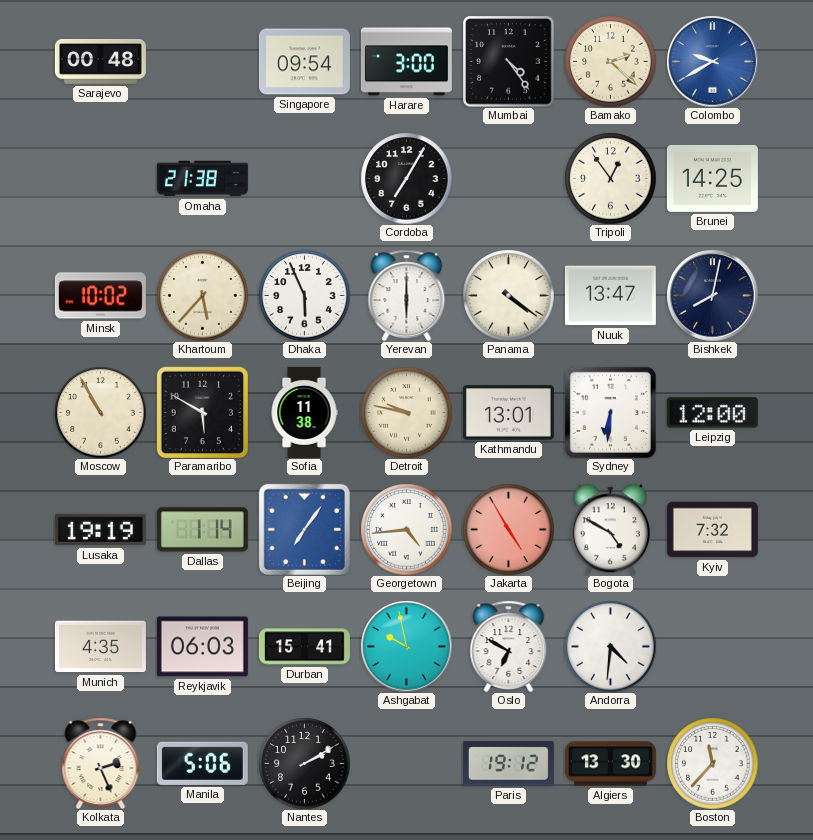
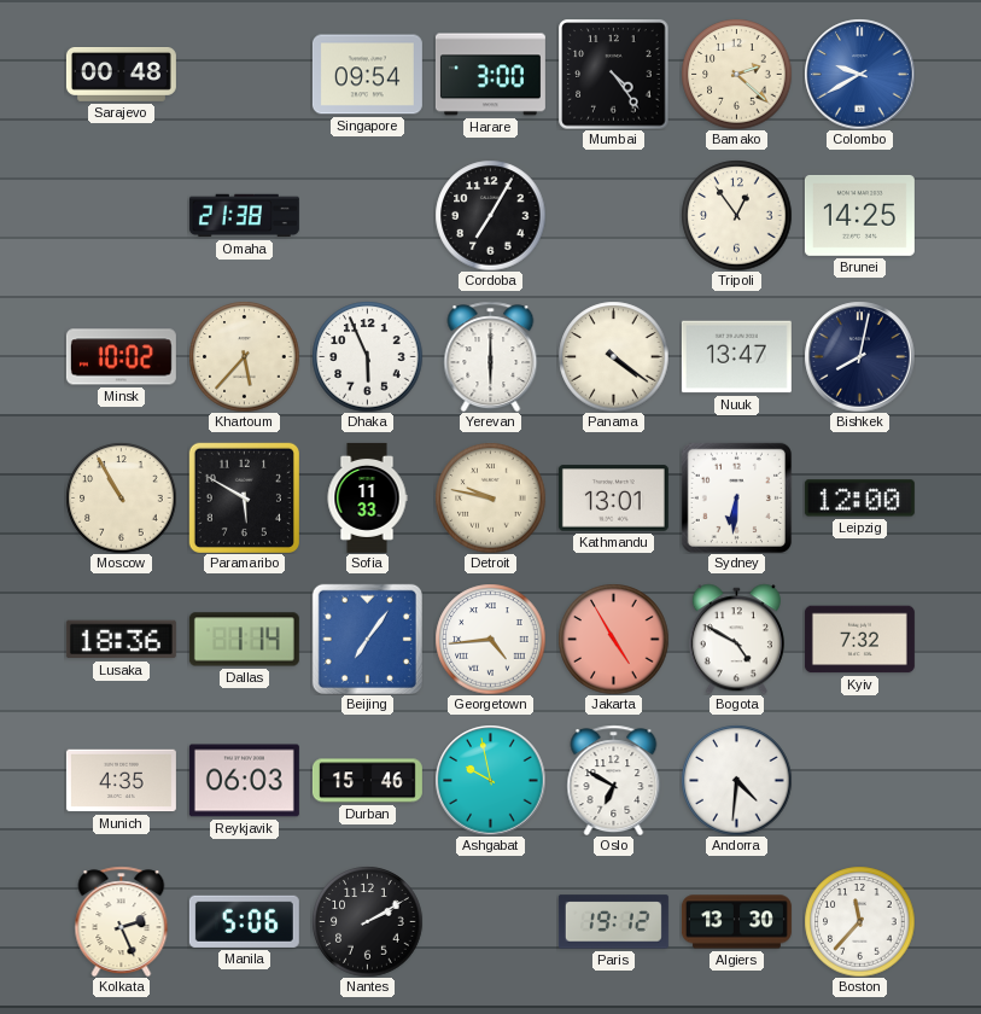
Sofia: 11:38 -> 11:33 (367, 497)
Lusaka: 19:19 -> 18:36 (121, 640)
Durban: 15:41 -> 15:46 (367, 781)
